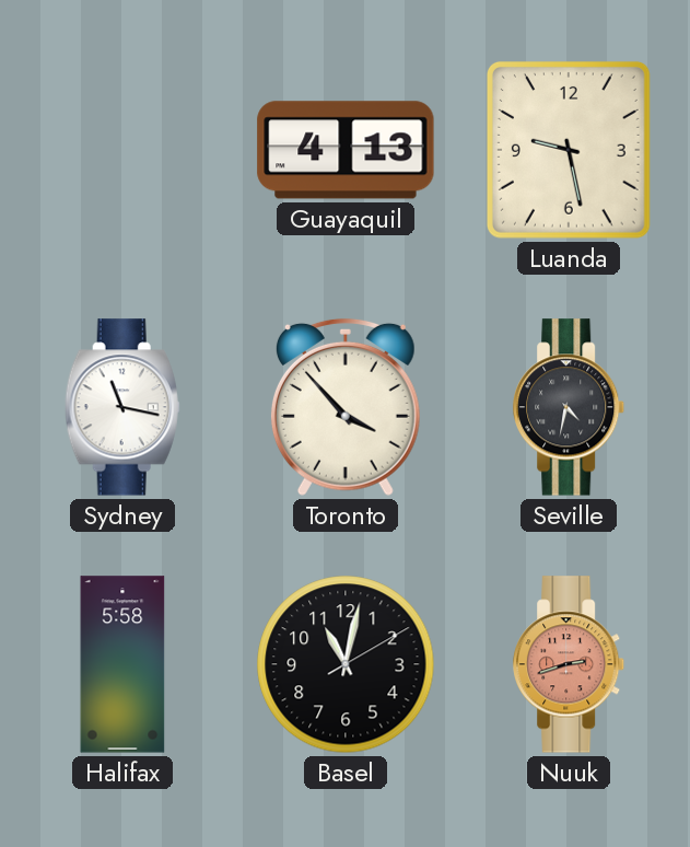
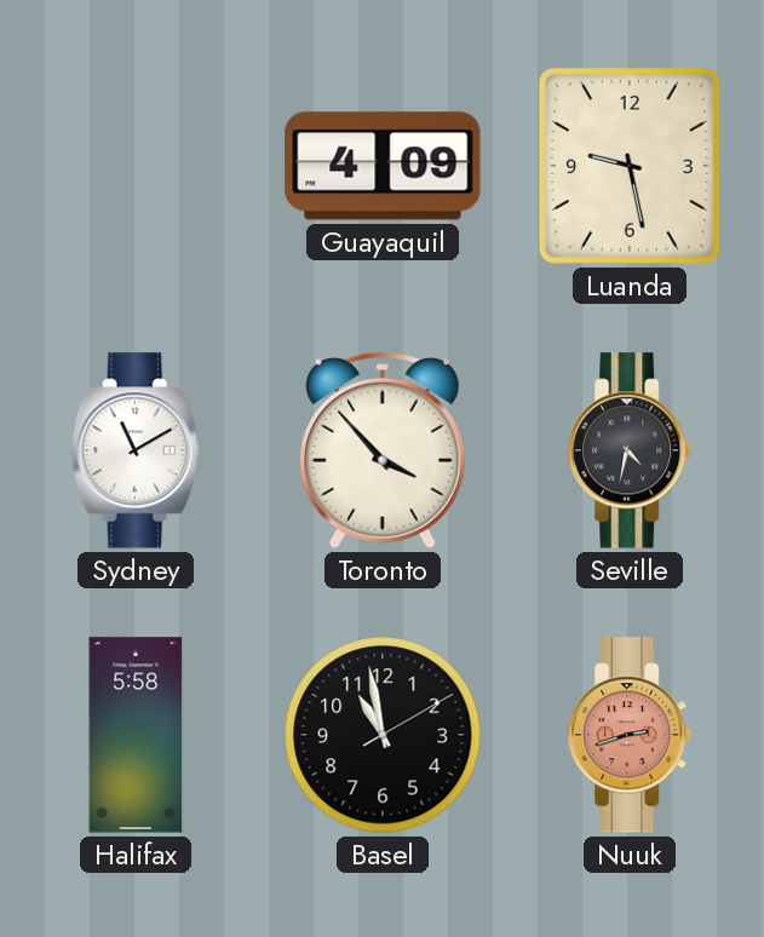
Guayaquil: 4:13 -> 4:09 (383, 166)
Sydney: 11:17 -> 11:10 (136, 450)
Basel: 11:02 -> 10:58 (383, 735)
